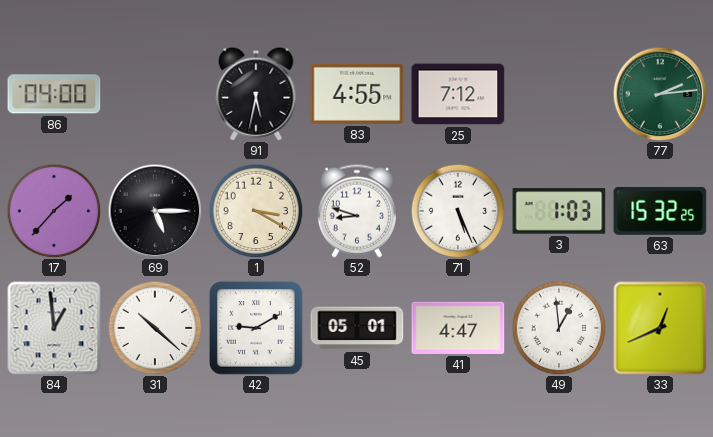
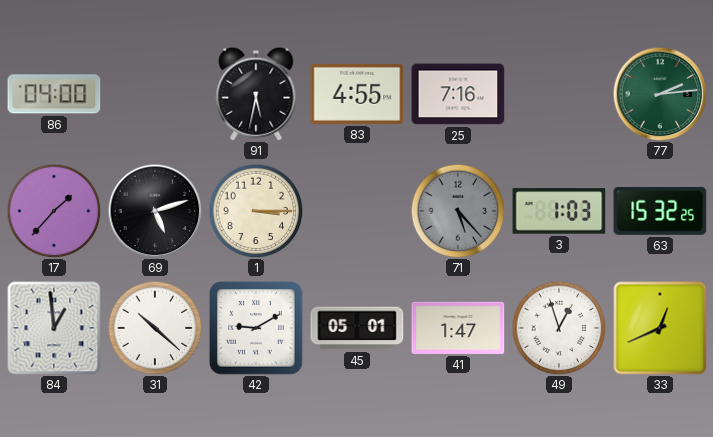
25: 7:12 -> 7:16 (458, 94)
69: 5:15 -> 5:12 (155, 211)
1: 3:20 -> 3:15 (256, 211)
52: 8:48 -> none (357, 211)
71: 5:26 -> 5:23 (458, 211)
71 dial: white -> grey (458, 211)
41: 4:47 -> 1:47 (458, 328)
49: 12:59 -> 12:57 (559, 328)
